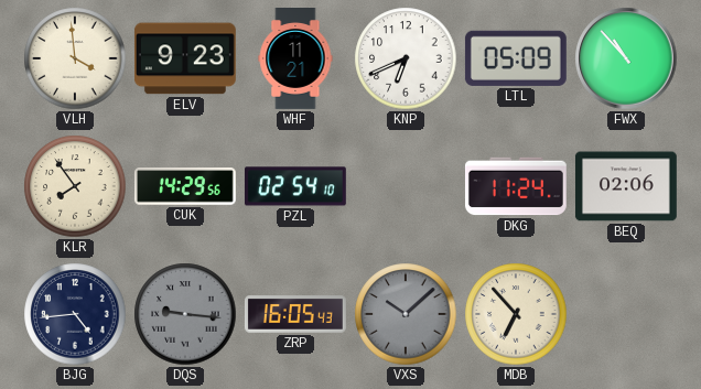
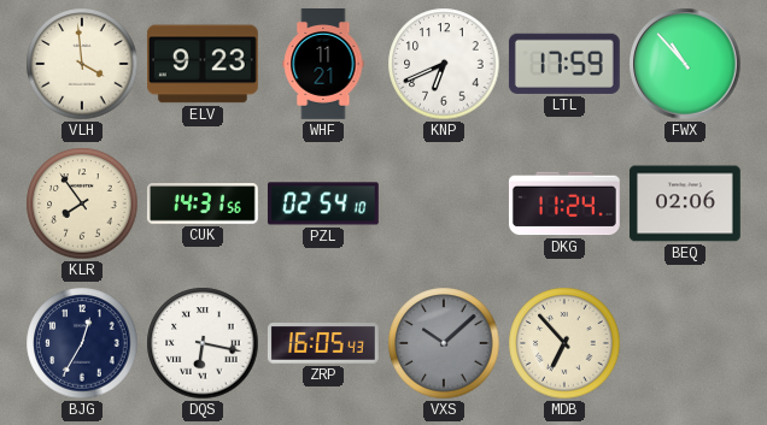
LTL: 05:09 -> 17:59 (564, 64)
CUK: 14:29 -> 14:31 (203, 203)
BJG: 4:44 -> 12:35 (82, 343)
DQS: 9:16 -> 6:17 (203, 343)
DQS dial: grey -> white (203, 343)
